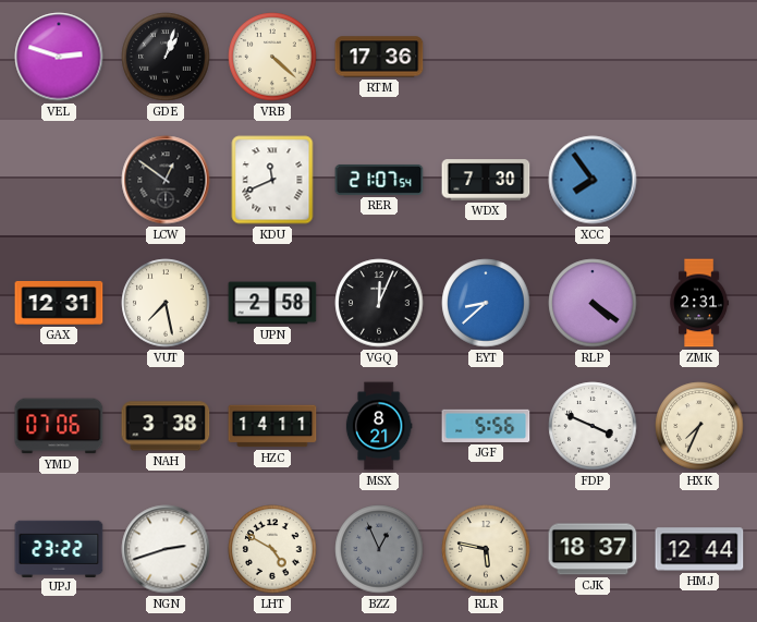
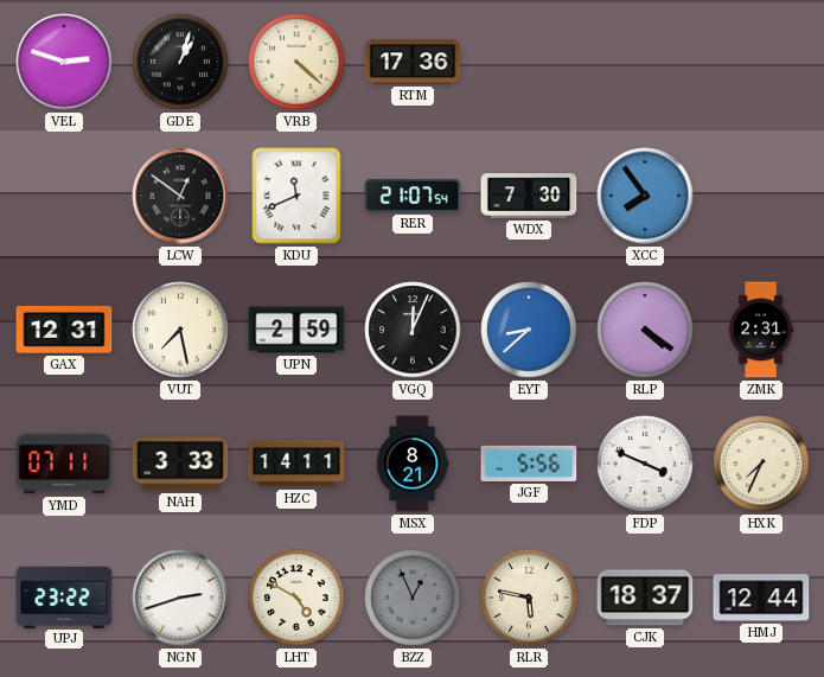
UPN: 2:58 -> 2:59 (296, 330)
YMD: 07:06 -> 07:11 (64, 464)
NAH: 3:38 -> 3:33 (180, 464)
